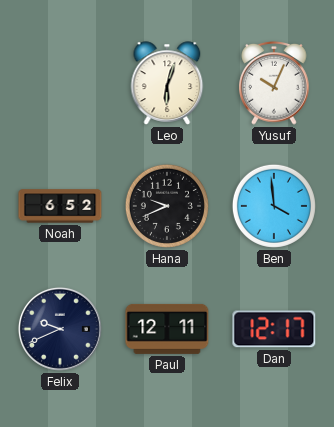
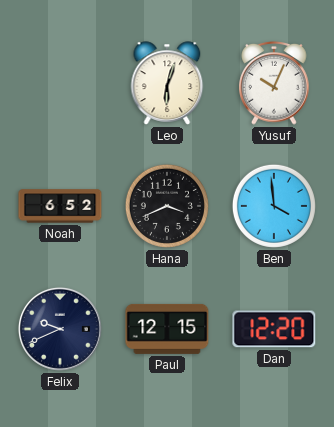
Hana: 9:41 -> 3:41 (167, 206)
Paul: 12:11 -> 12:15 (167, 329)
Dan: 12:17 -> 12:20 (274, 329)
